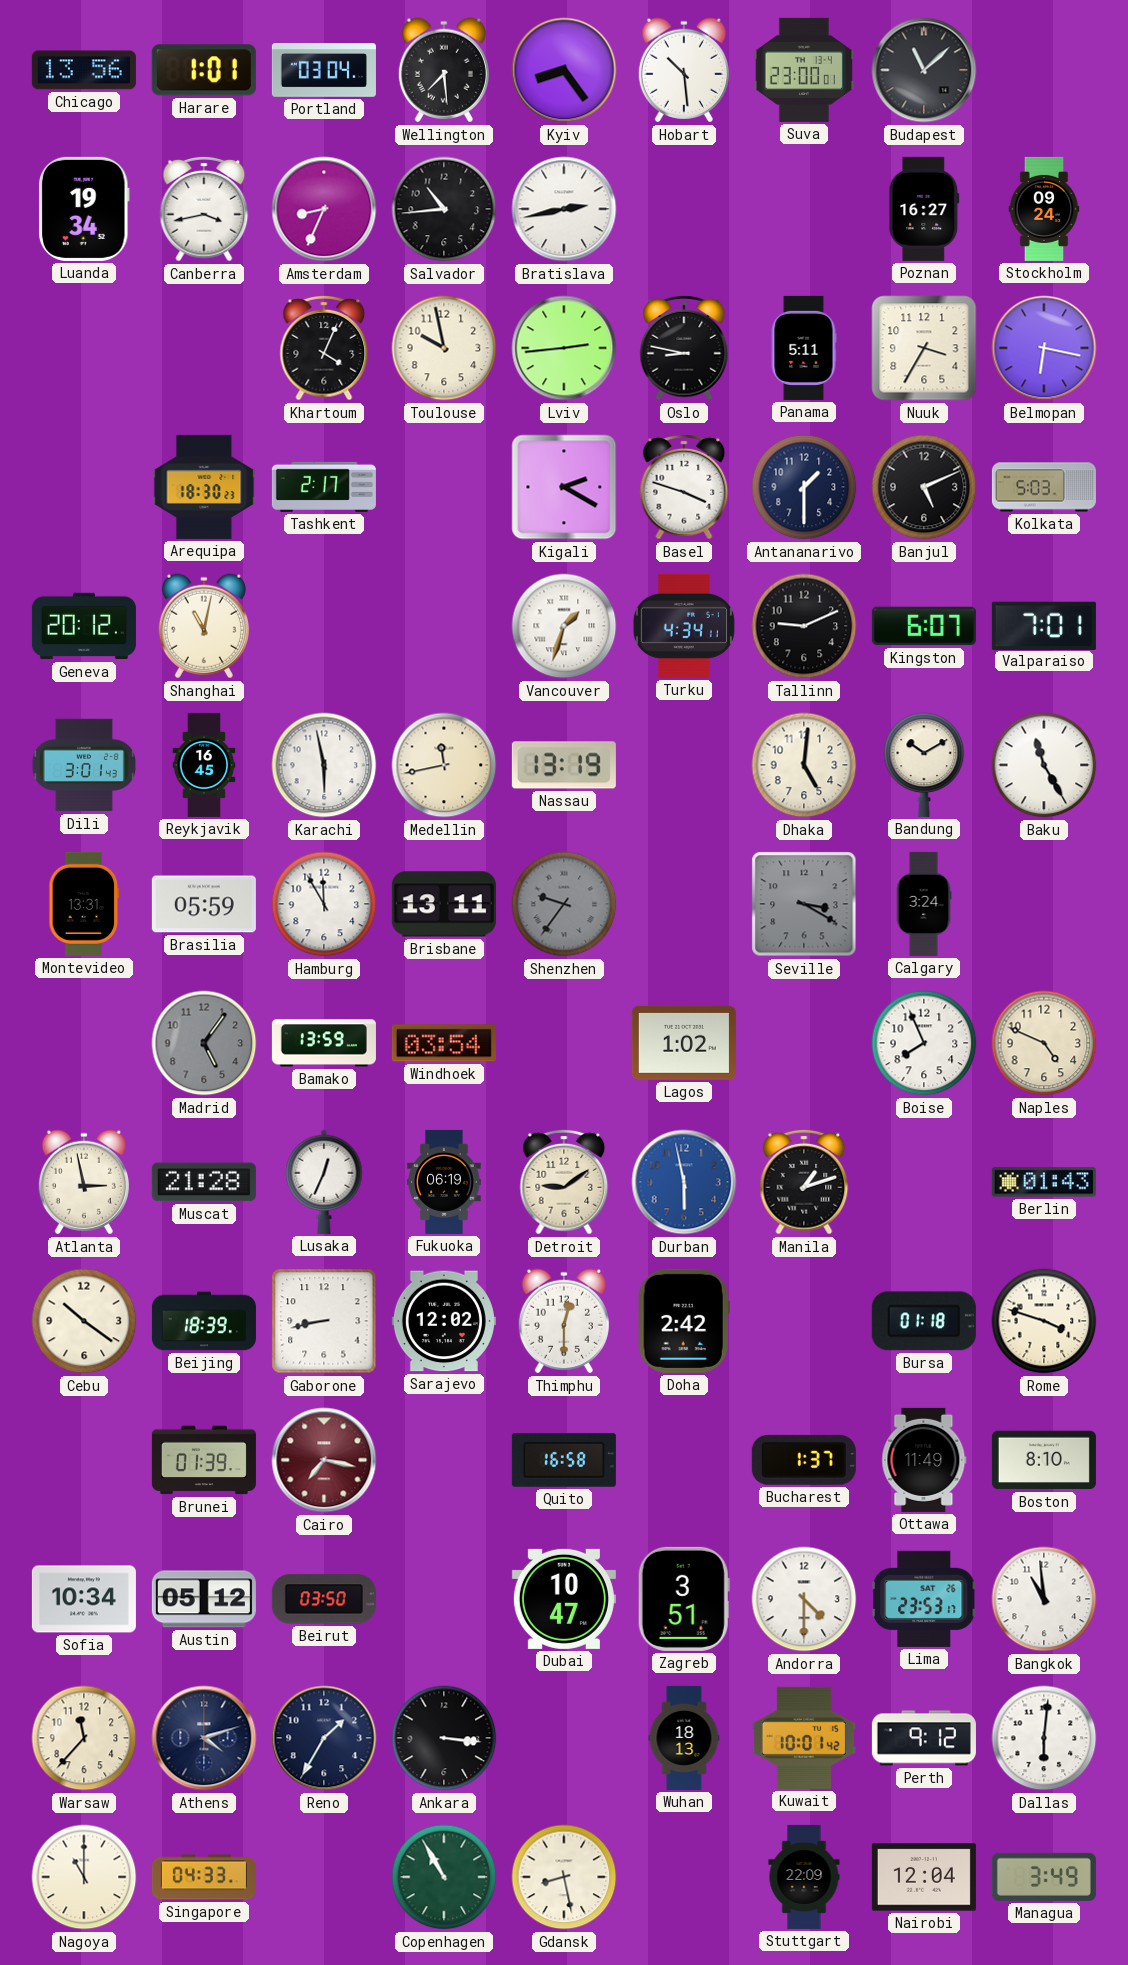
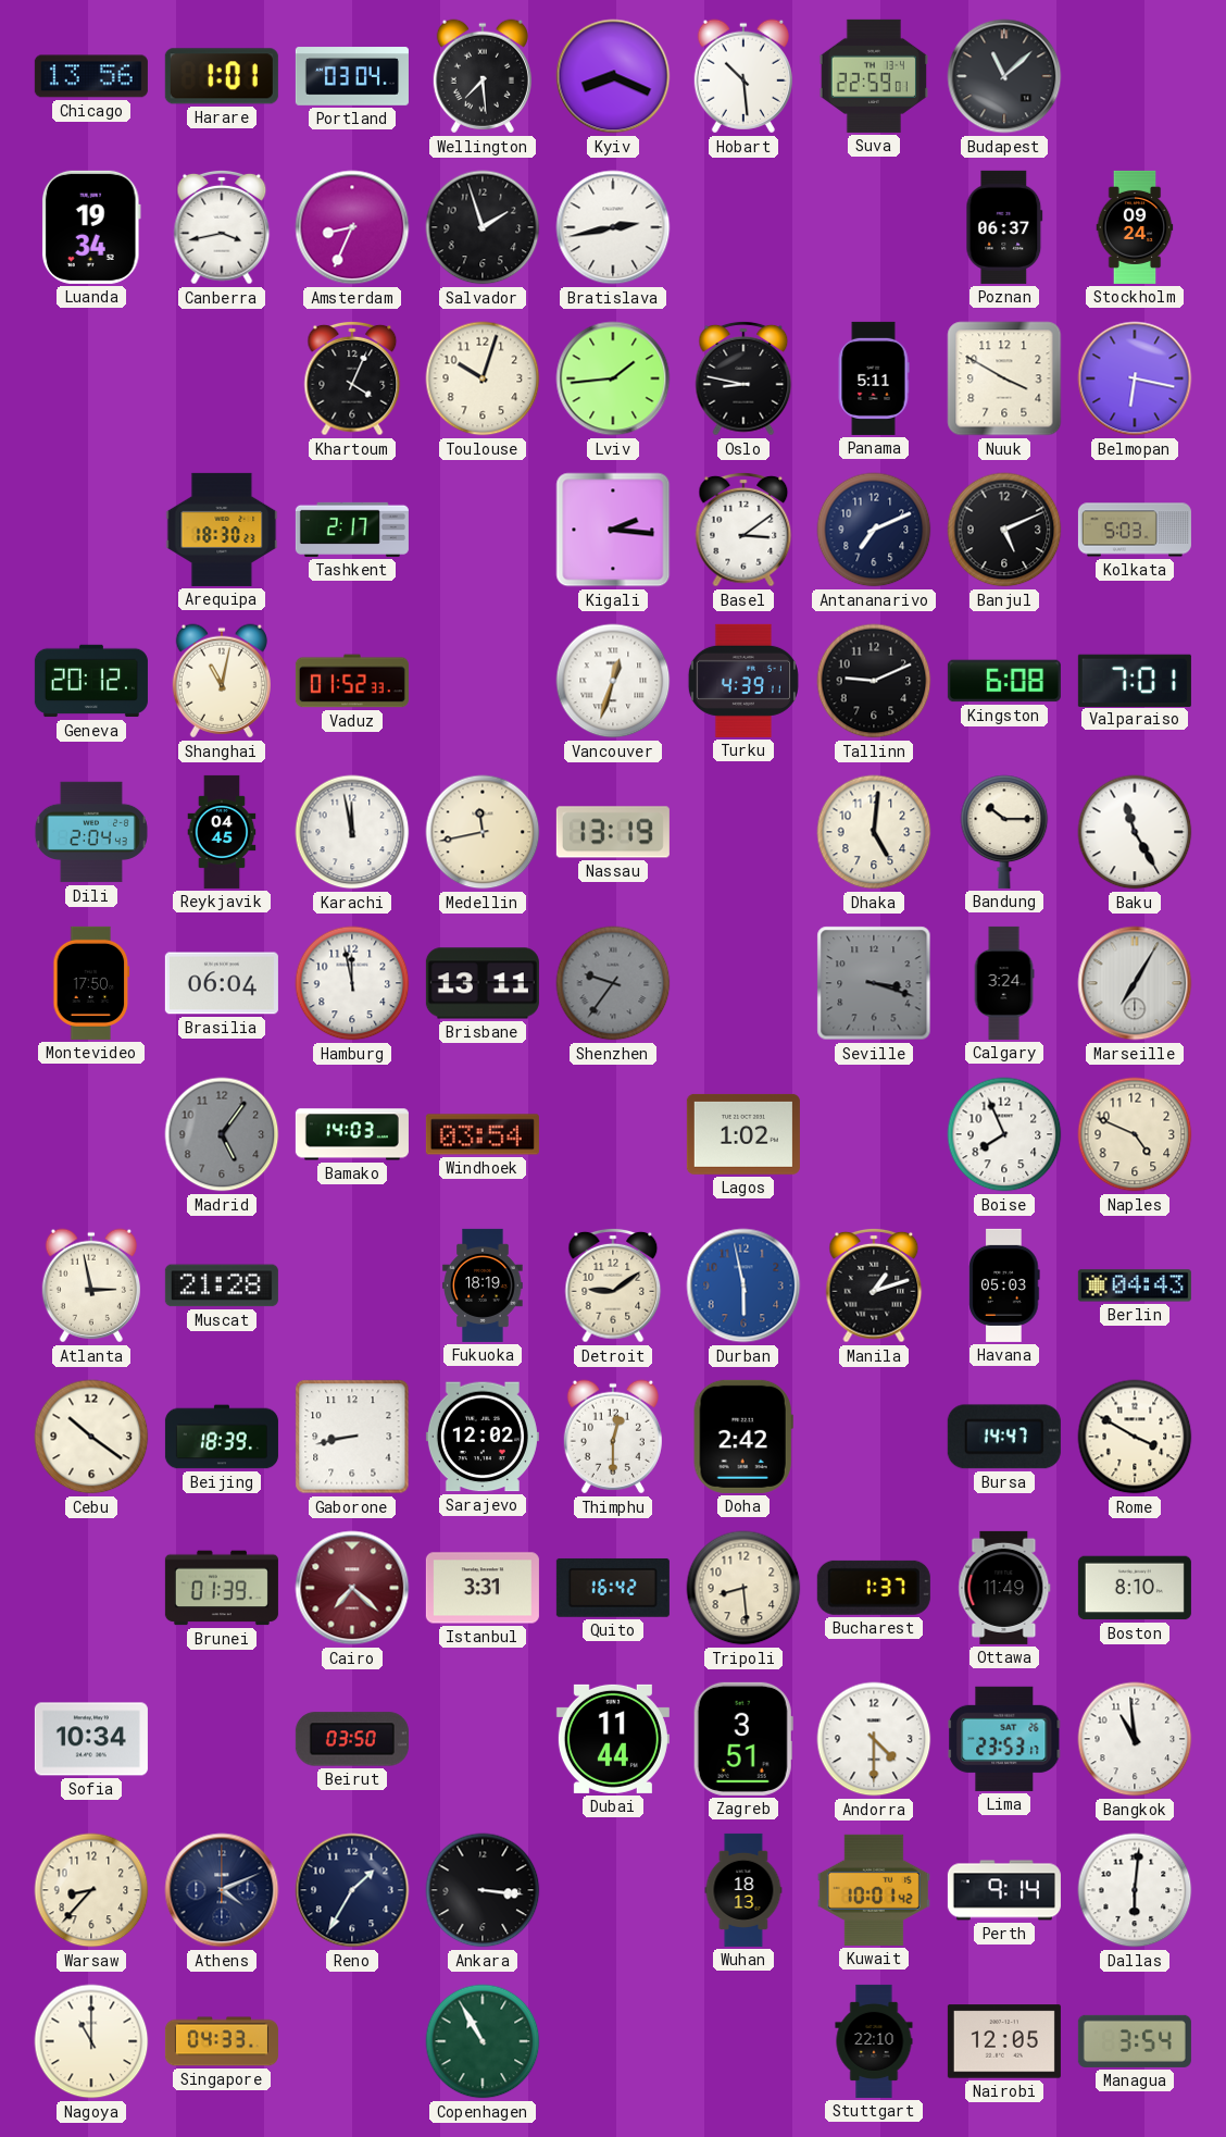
Kyiv: 8:24 -> 8:19 (613, 76)
Suva: 23:00 -> 22:59 (873, 76)
Salvador: 10:44 -> 1:57 (483, 227)
Poznan: 16:27 -> 06:37 (1004, 227)
Toulouse: 9:58 -> 10:03 (483, 378)
Lviv: 2:44 -> 1:44 (613, 378)
Nuuk: 3:35 -> 3:50 (1004, 378)
Kigali: 2:20 -> 2:16 (613, 530)
Basel: 3:48 -> 3:09 (743, 530)
Antananarivo: 1:30 -> 7:11 (874, 530)
Vaduz: none -> 01:52 (352, 681)
Vancouver: 1:33 -> 12:33 (613, 681)
Turku: 4:34 -> 4:39 (743, 681)
Kingston: 6:07 -> 6:08 (1004, 681)
Dili: 3:01 -> 2:04 (91, 832)
Reykjavik: 16:45 -> 04:45 (222, 832)
Karachi: 5:58 -> 11:58 (352, 832)
Bandung: 10:10 -> 10:15 (1004, 832)
Montevideo: 13:31 -> 17:50 (91, 983)
Brasilia: 05:59 -> 06:04 (222, 983)
Hamburg: 11:55 -> 11:58 (352, 983)
Seville: 3:20 -> 3:18 (874, 983)
Marseille: none -> 7:05 (1135, 983)
Bamako: 13:59 -> 14:03 (352, 1134)
Lusaka: 12:34 -> none (324, 1182)
Fukuoka: 06:19 -> 18:19 (483, 1285)
Havana: none -> 05:03 (1004, 1285)
Berlin: 01:43 -> 04:43 (1135, 1285)
Bursa: 01:18 -> 14:47 (1004, 1437)
Rome: 3:48 -> 3:50 (1135, 1437)
Cairo: 7:17 -> 7:22 (352, 1588)
Istanbul: none -> 3:31 (483, 1588)
Quito: 16:58 -> 16:42 (613, 1588)
Tripoli: none -> 8:29 (743, 1588)
Austin: 05:12 -> none (204, 1599)
Dubai: 10:47 -> 11:44 (613, 1739)
Warsaw: 11:37 -> 8:37 (91, 1890)
Athens: 4:12 -> 4:11 (222, 1890)
Perth: 9:12 -> 9:14 (1004, 1890)
Gdansk: 8:28 -> none (564, 1877)
Stuttgart: 22:09 -> 22:10 (874, 2041)
Nairobi: 12:04 -> 12:05 (1004, 2041)
Managua: 3:49 -> 3:54 (1135, 2041)
